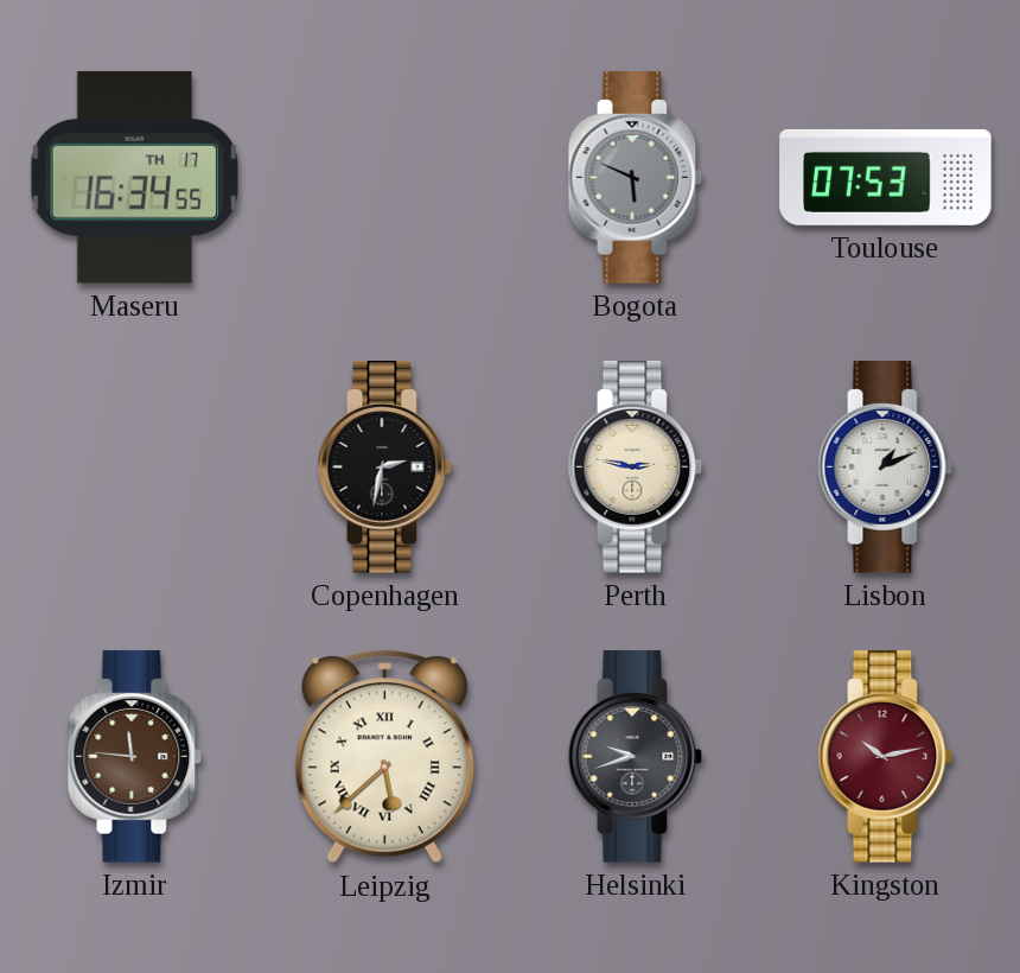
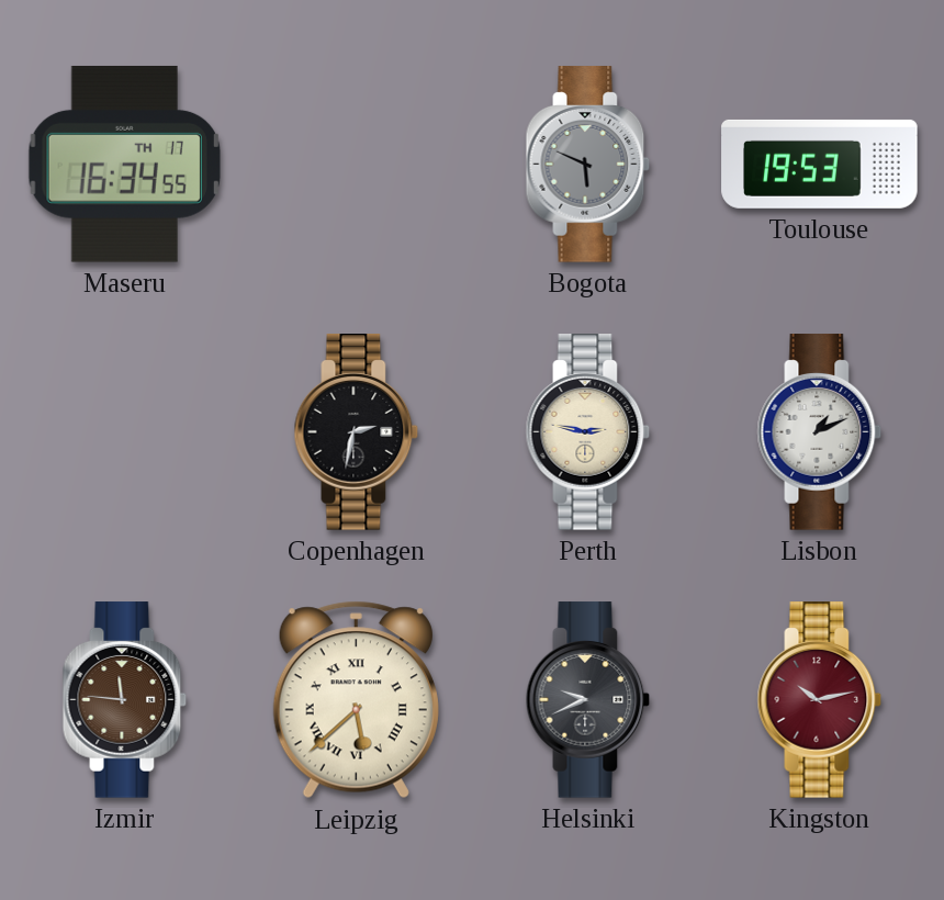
Toulouse: 07:53 -> 19:53 (820, 164)
Helsinki: 9:42 -> 9:41 (588, 700)
